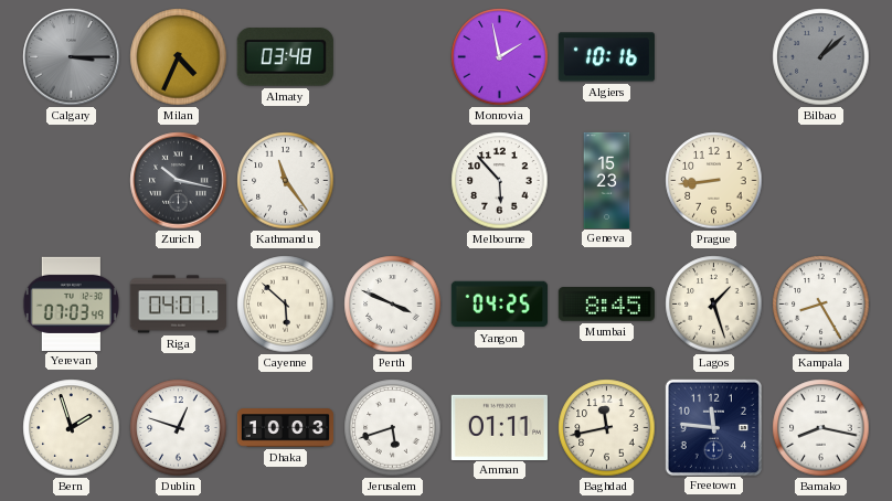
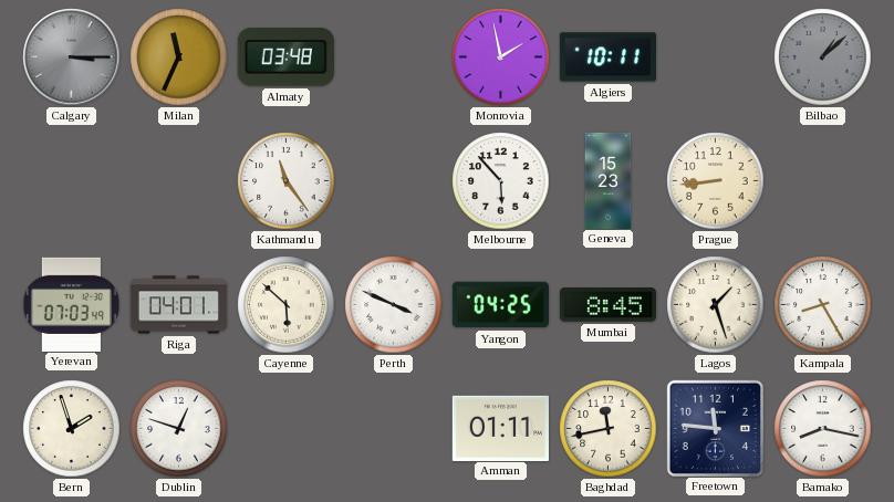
Milan: 4:34 -> 11:34 (179, 57)
Algiers: 10:16 -> 10:11 (607, 57)
Zurich: 10:17 -> none (179, 181)
Dhaka: 10:03 -> none (285, 428)
Jerusalem: 5:42 -> none (393, 428)
